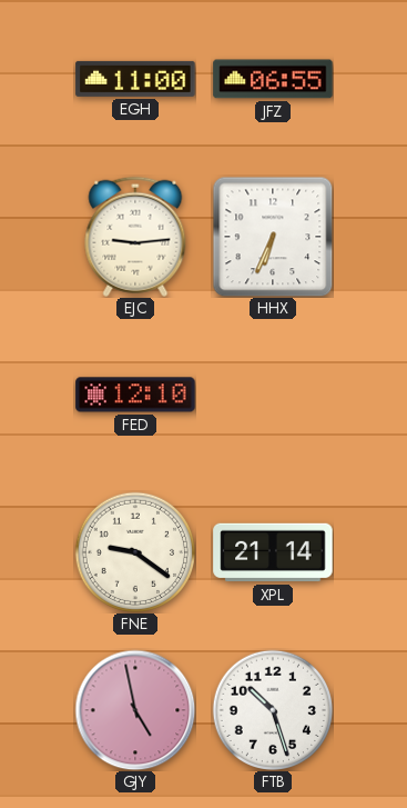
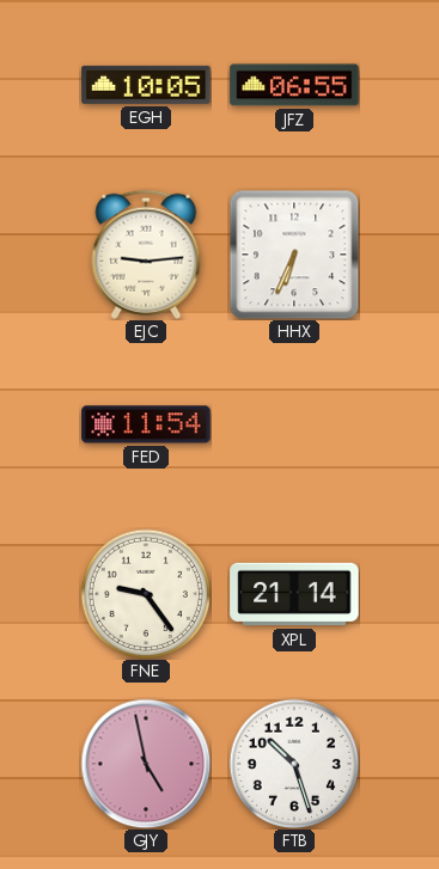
EGH: 11:00 -> 10:05 (146, 85)
FED: 12:10 -> 11:54 (146, 424)
FNE: 9:21 -> 9:24 (145, 593)
